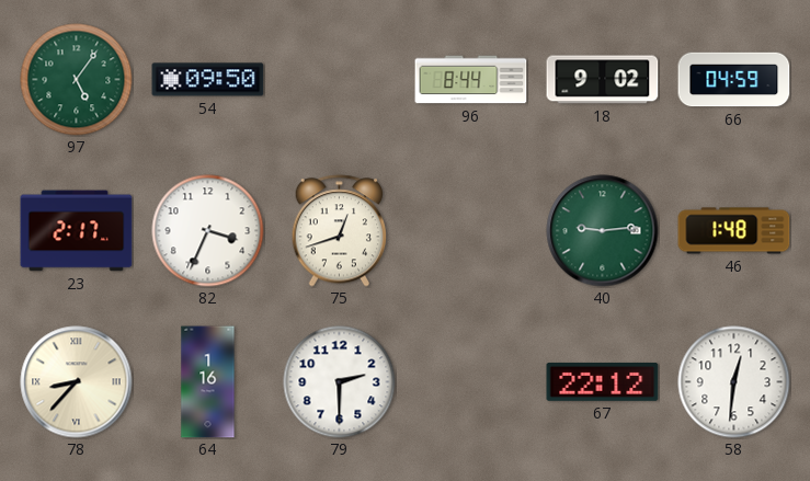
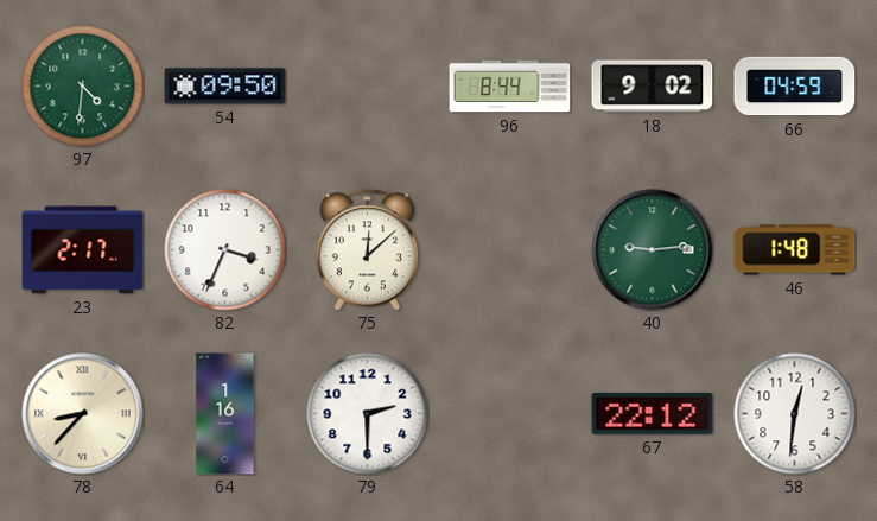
97: 5:06 -> 4:31 (83, 87)
75: 12:42 -> 12:08 (368, 250)
